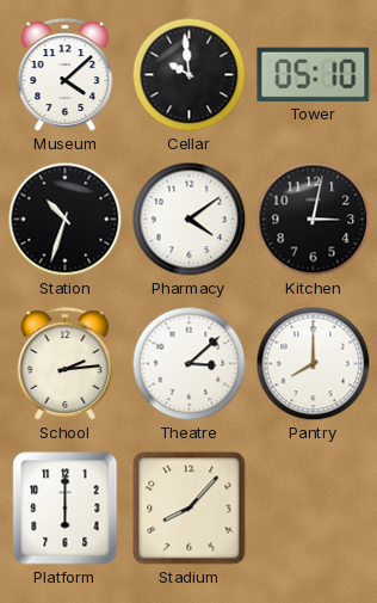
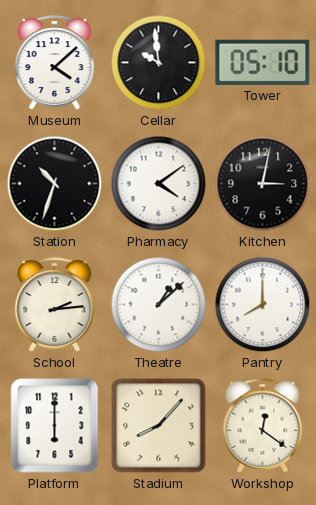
Theatre: 3:08 -> 1:08 (159, 305)
Workshop: none -> 12:21 (263, 426)
